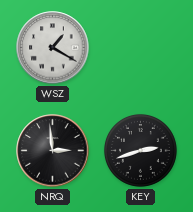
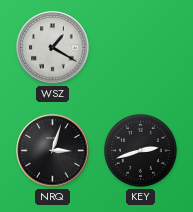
NRQ: 2:59 -> 3:03 (53, 151)
